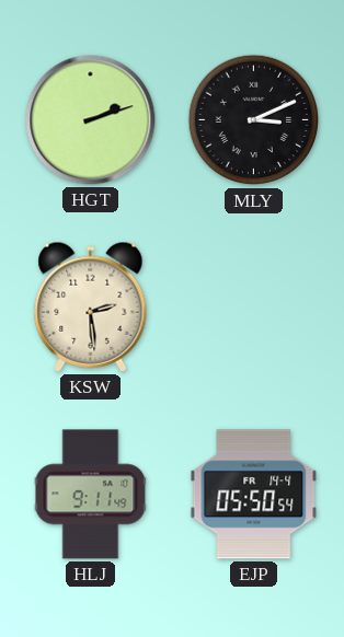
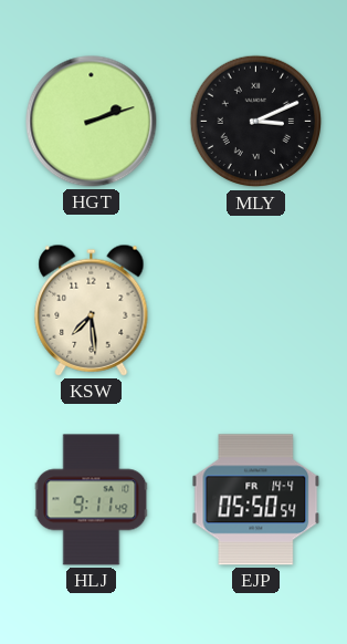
KSW: 2:29 -> 7:29 (92, 310)
